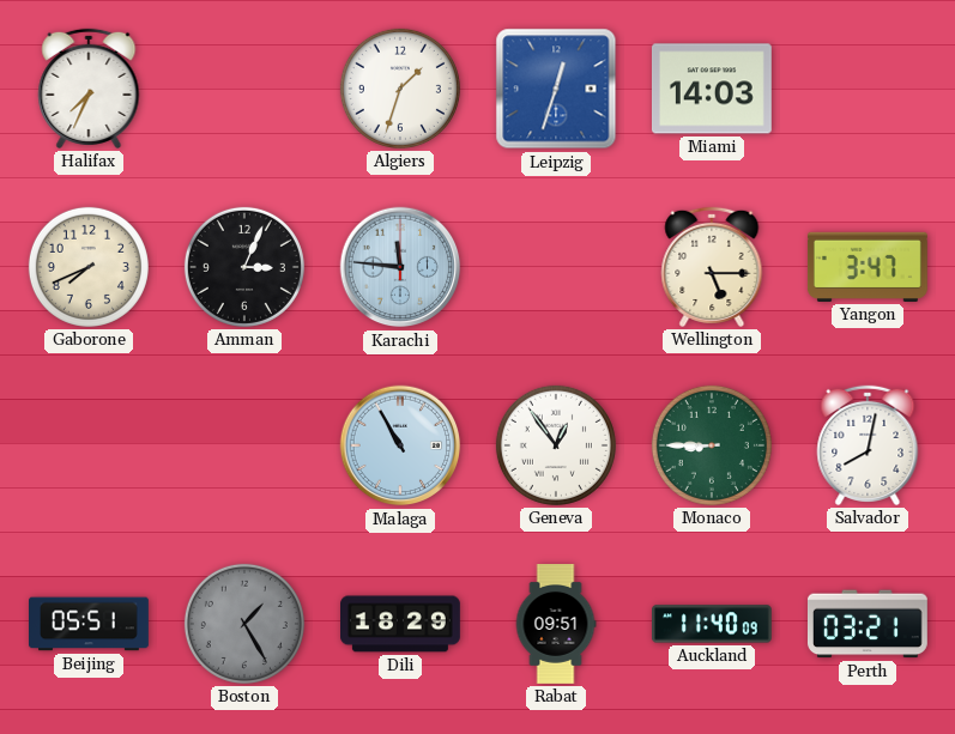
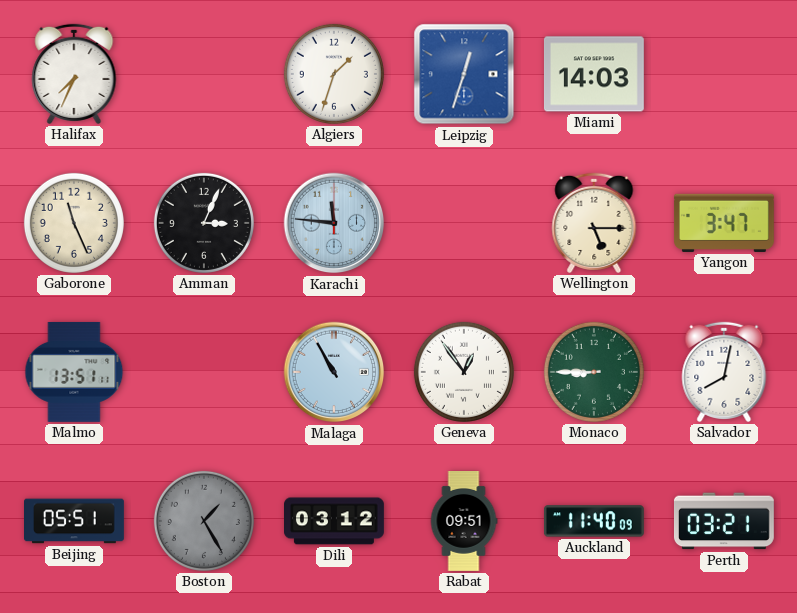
Gaborone: 7:41 -> 11:26 (74, 223)
Malmo: none -> 13:51 (74, 372)
Dili: 18:29 -> 03:12 (335, 521)
